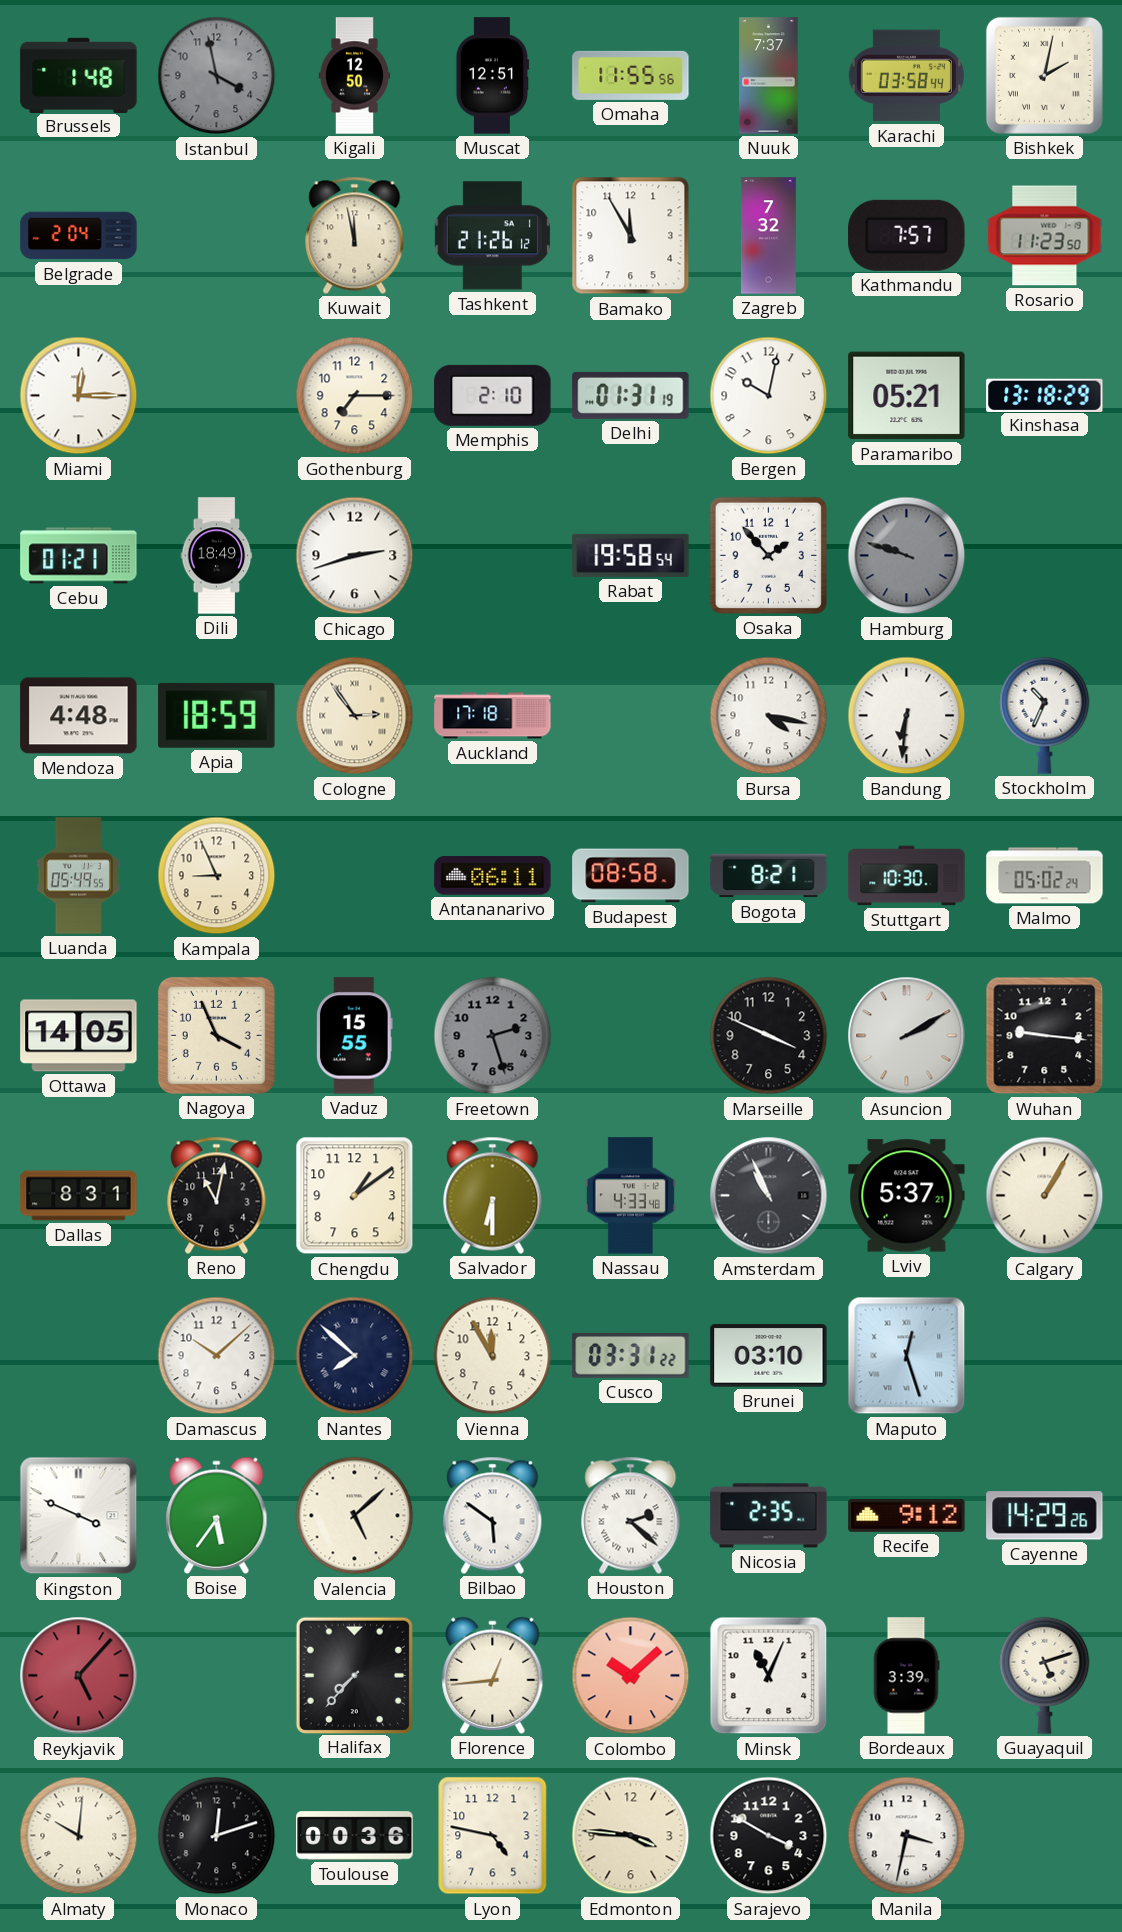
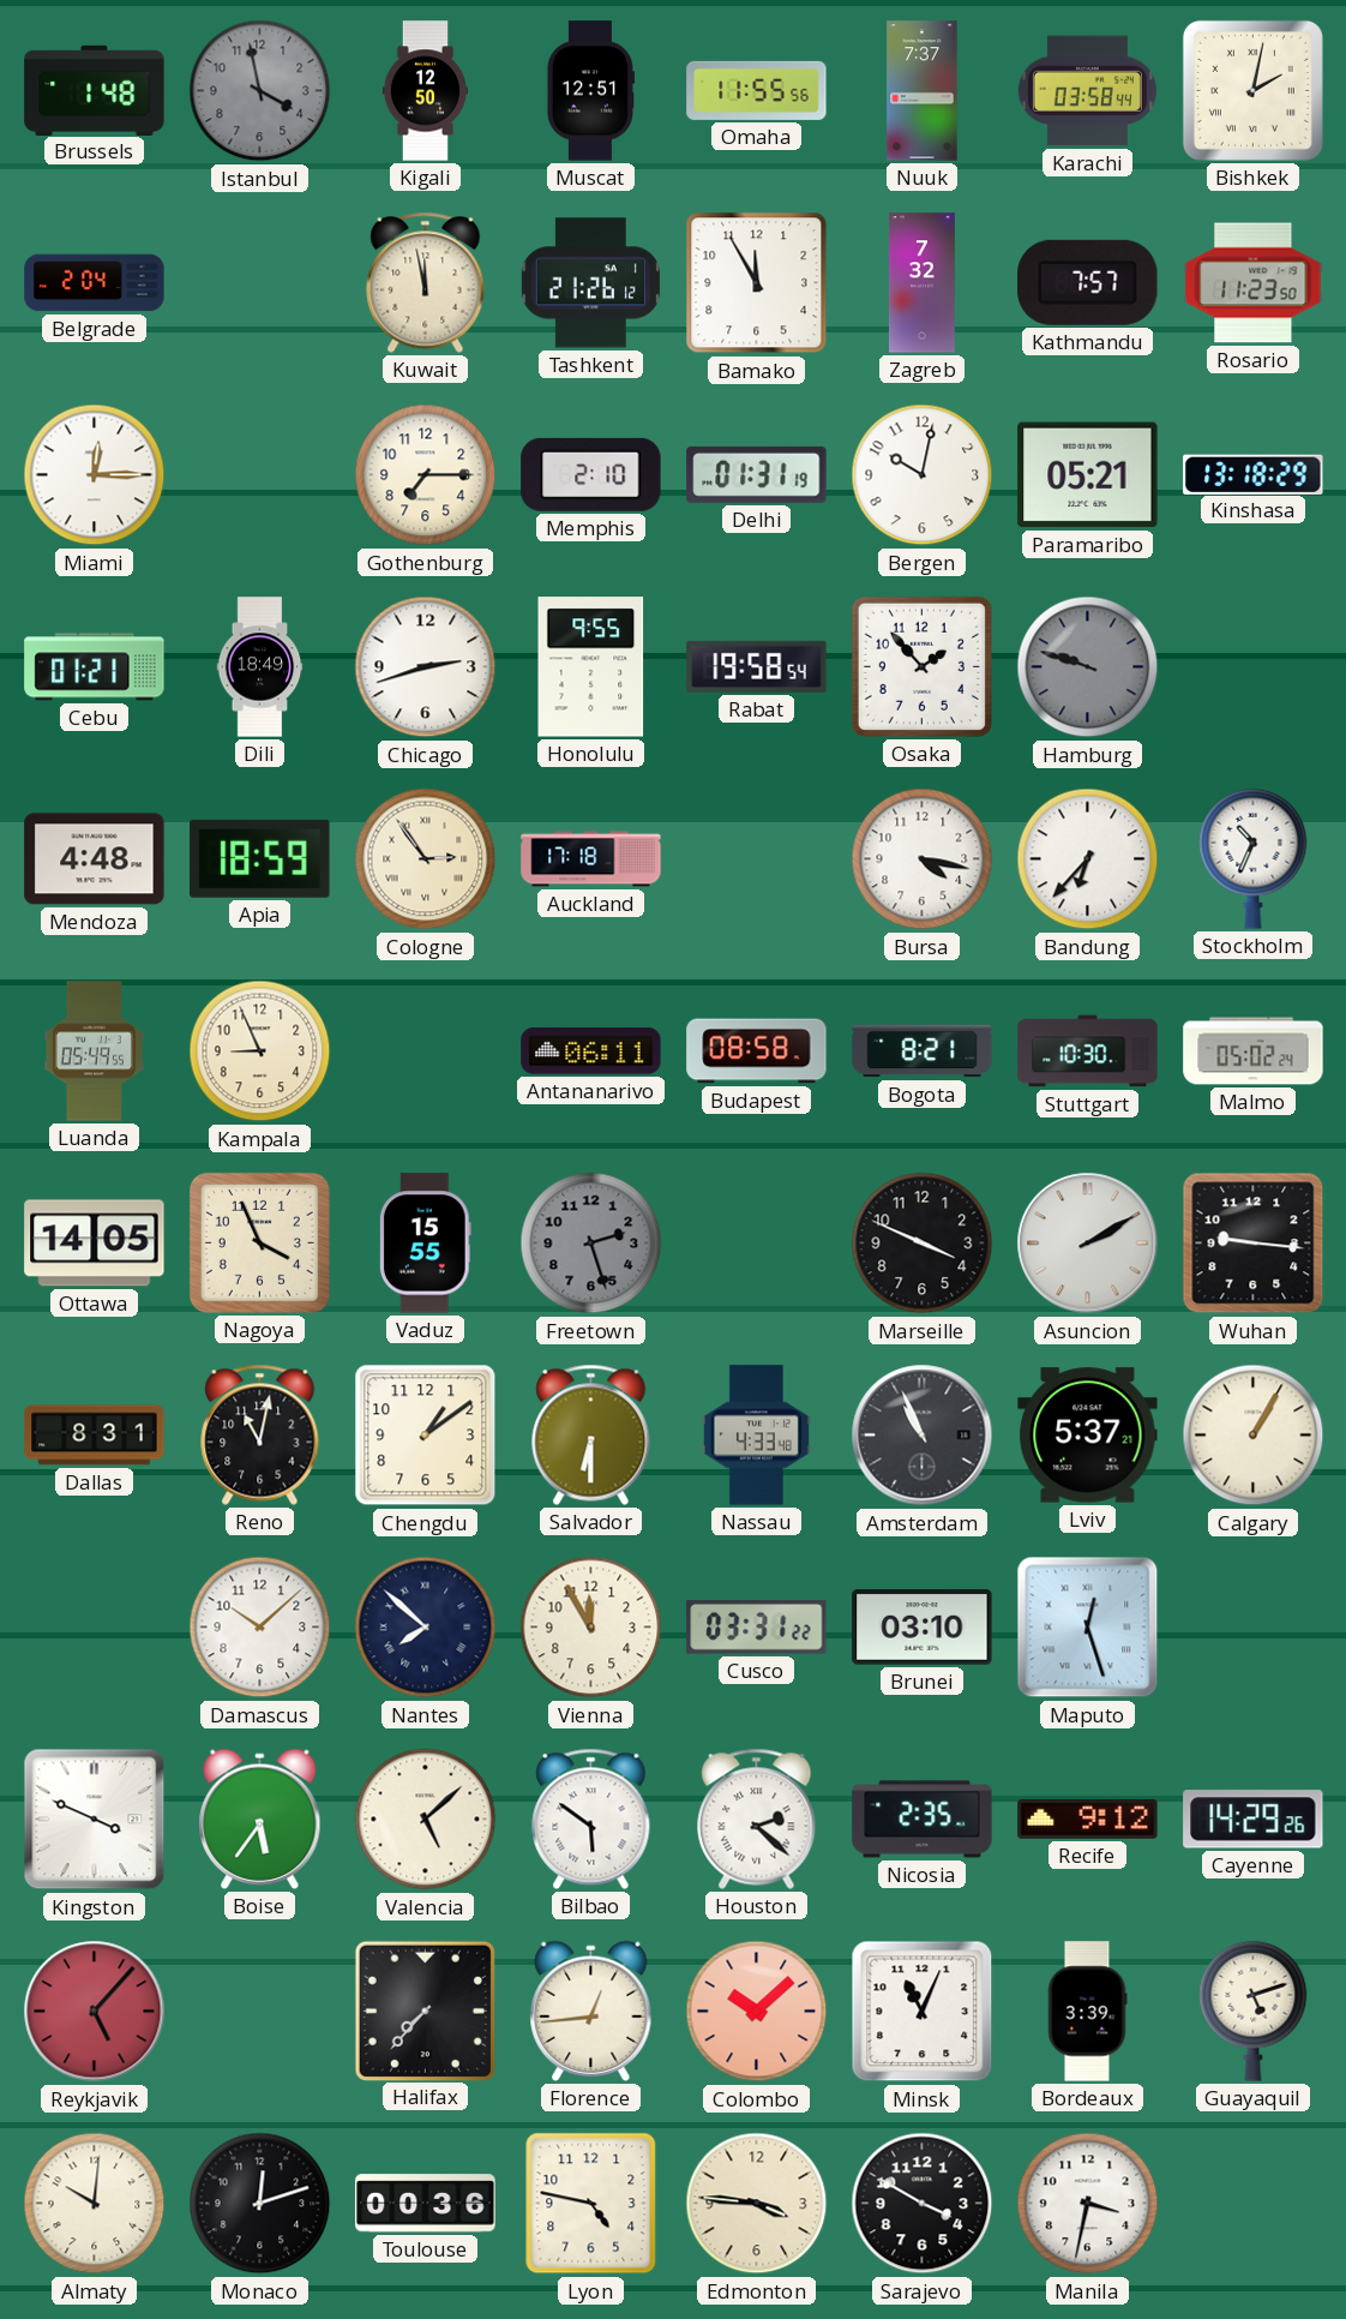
Honolulu: none -> 9:55 (591, 667)
Bandung: 6:31 -> 6:37 (1088, 859)
